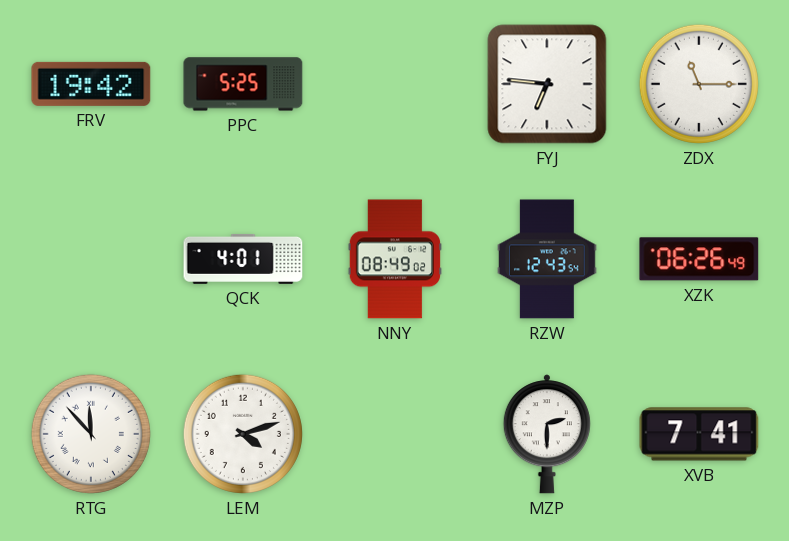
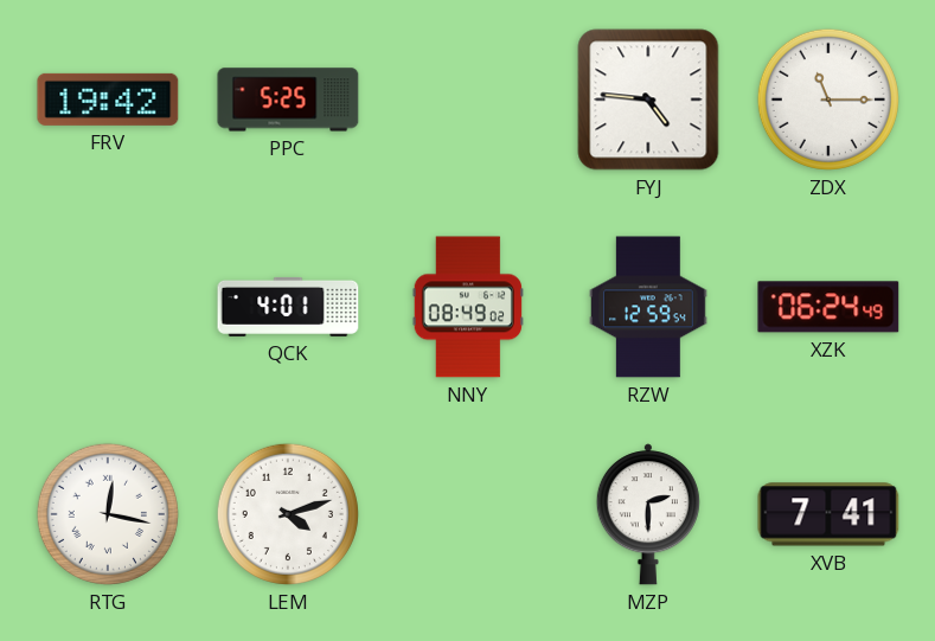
FYJ: 6:46 -> 4:46 (648, 100)
RZW: 12:43 -> 12:59 (648, 307)
XZK: 06:26 -> 06:24 (828, 307)
RTG: 11:53 -> 12:17 (108, 514)
